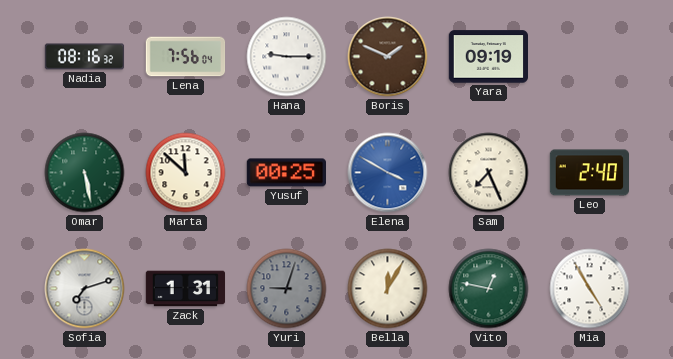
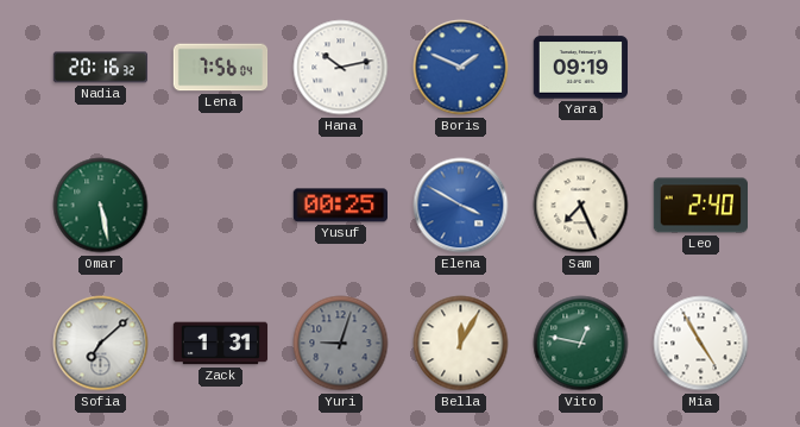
Nadia: 08:16 -> 20:16 (101, 68)
Hana: 9:15 -> 10:13 (341, 68)
Boris dial: brown -> blue (461, 68)
Marta: 11:52 -> none (186, 173)
Sofia: 7:12 -> 7:08 (101, 344)
